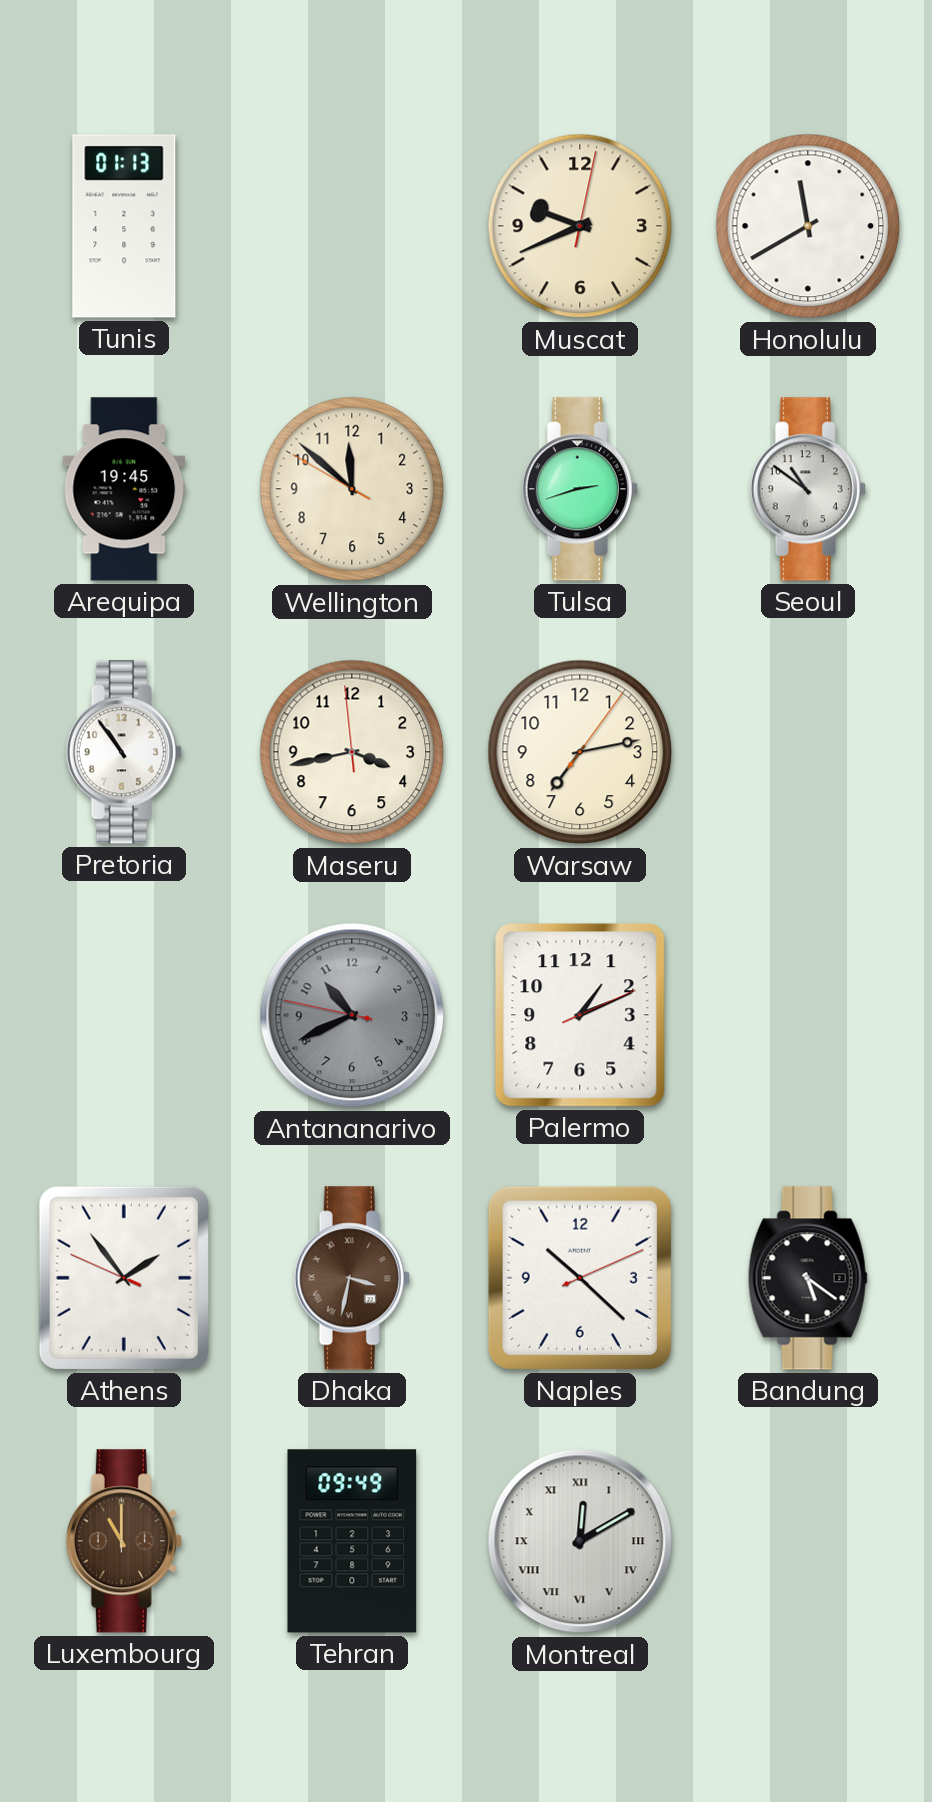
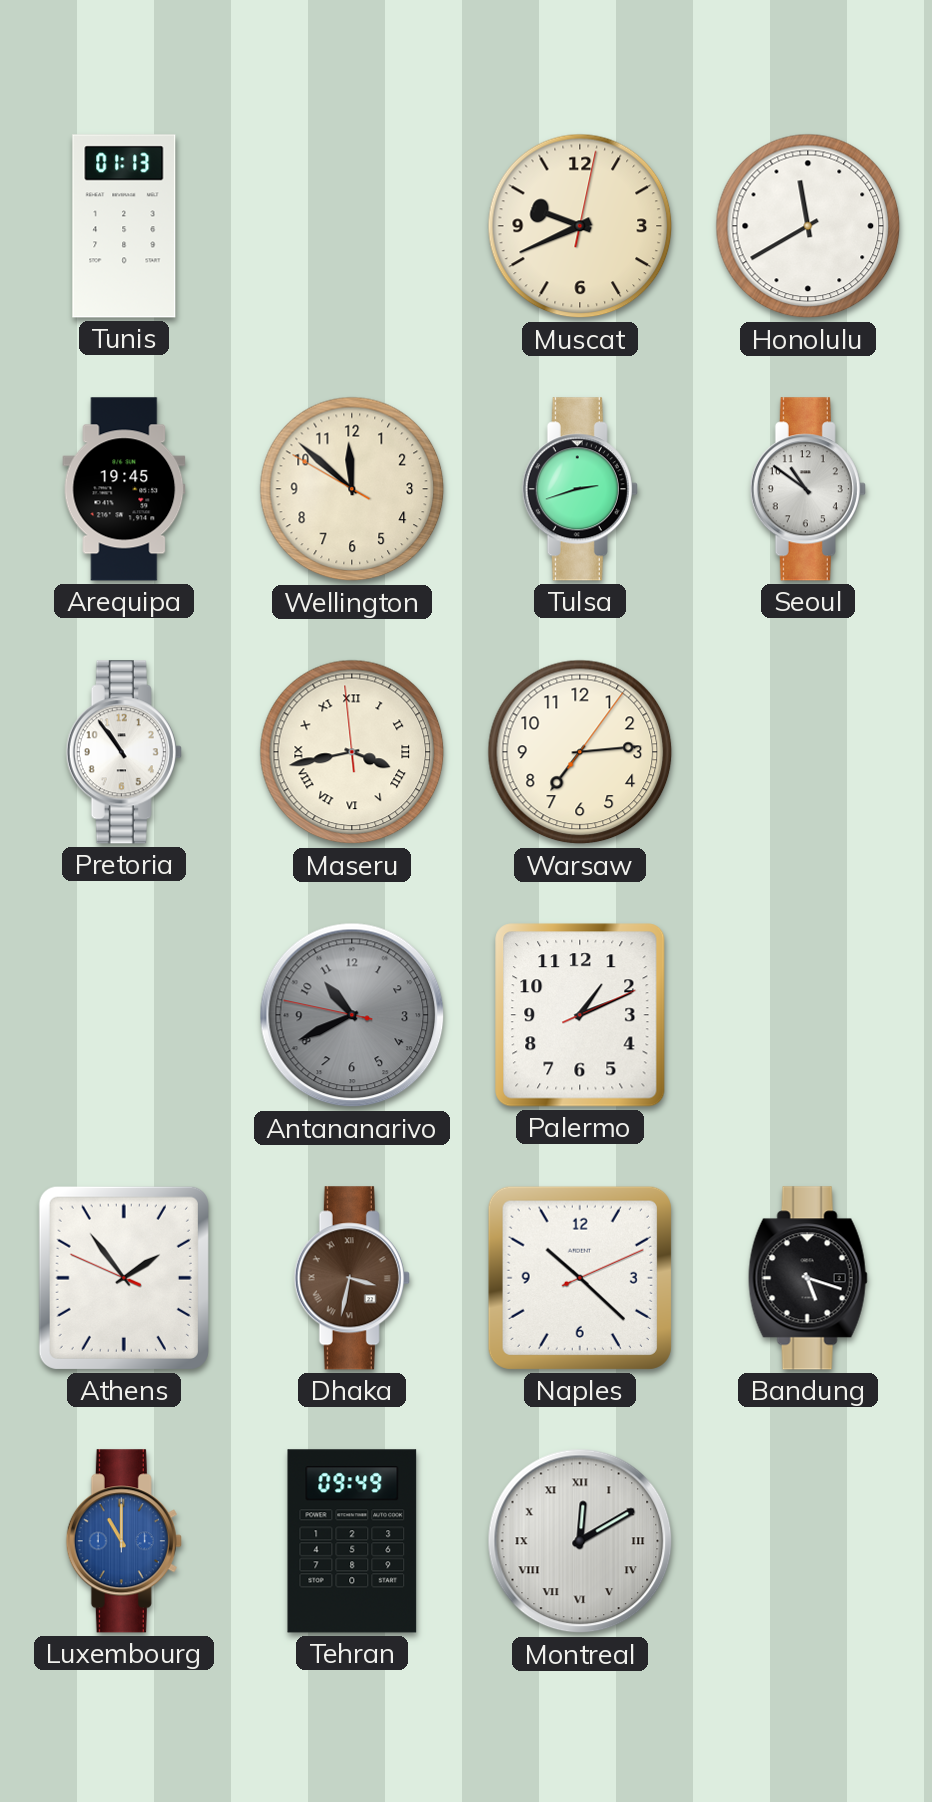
Maseru numerals: Arabic -> Roman (352, 752)
Warsaw: 7:13 -> 7:14 (580, 752)
Bandung: 5:21 -> 5:18 (808, 1278)
Luxembourg dial: brown -> blue (124, 1541)
